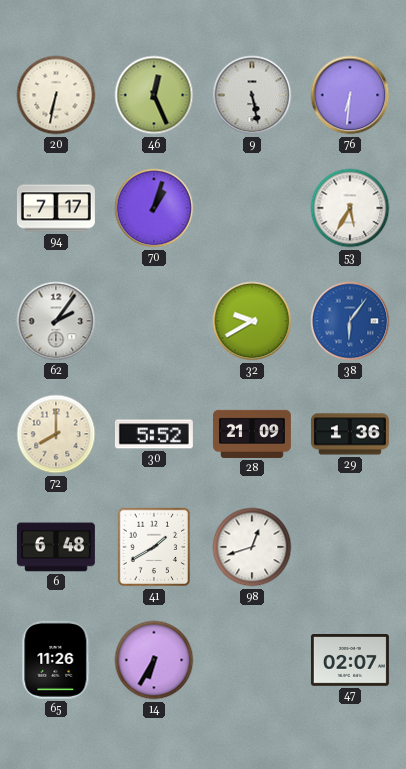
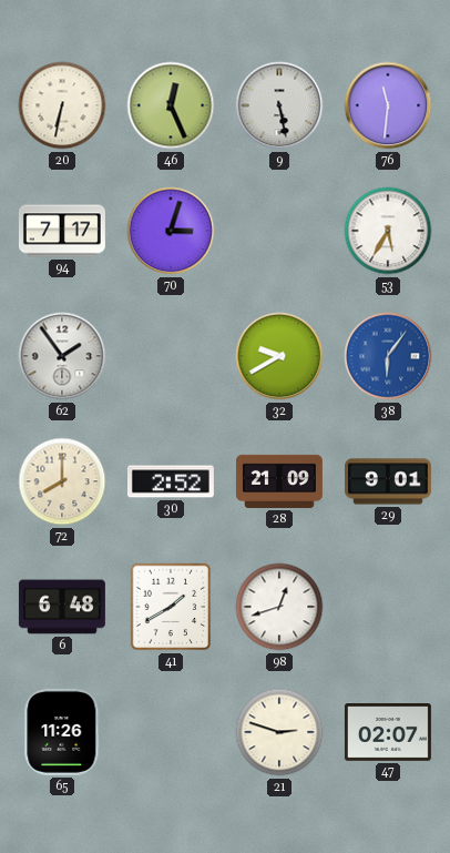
76: 6:31 -> 11:31 (388, 105)
70: 1:03 -> 3:03 (171, 231)
62: 2:06 -> 1:54 (62, 356)
30: 5:52 -> 2:52 (171, 481)
29: 1:36 -> 9:01 (388, 481)
14: 6:35 -> none (154, 660)
21: none -> 2:48 (279, 732)
